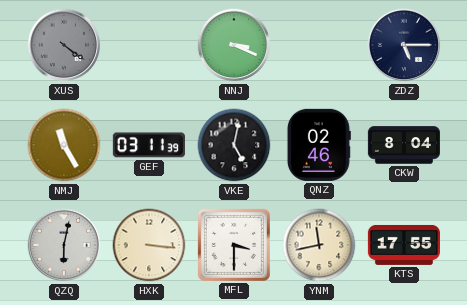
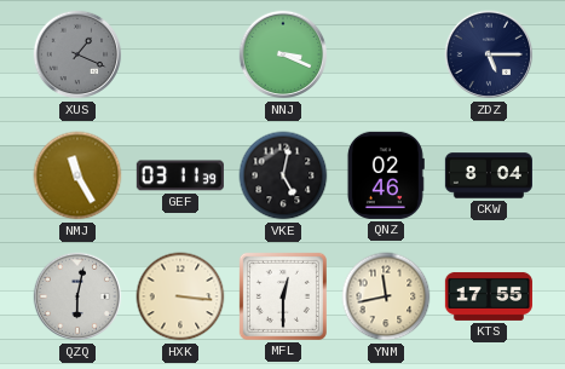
XUS: 4:21 -> 1:19 (77, 54)
MFL: 3:30 -> 12:30 (283, 296)
